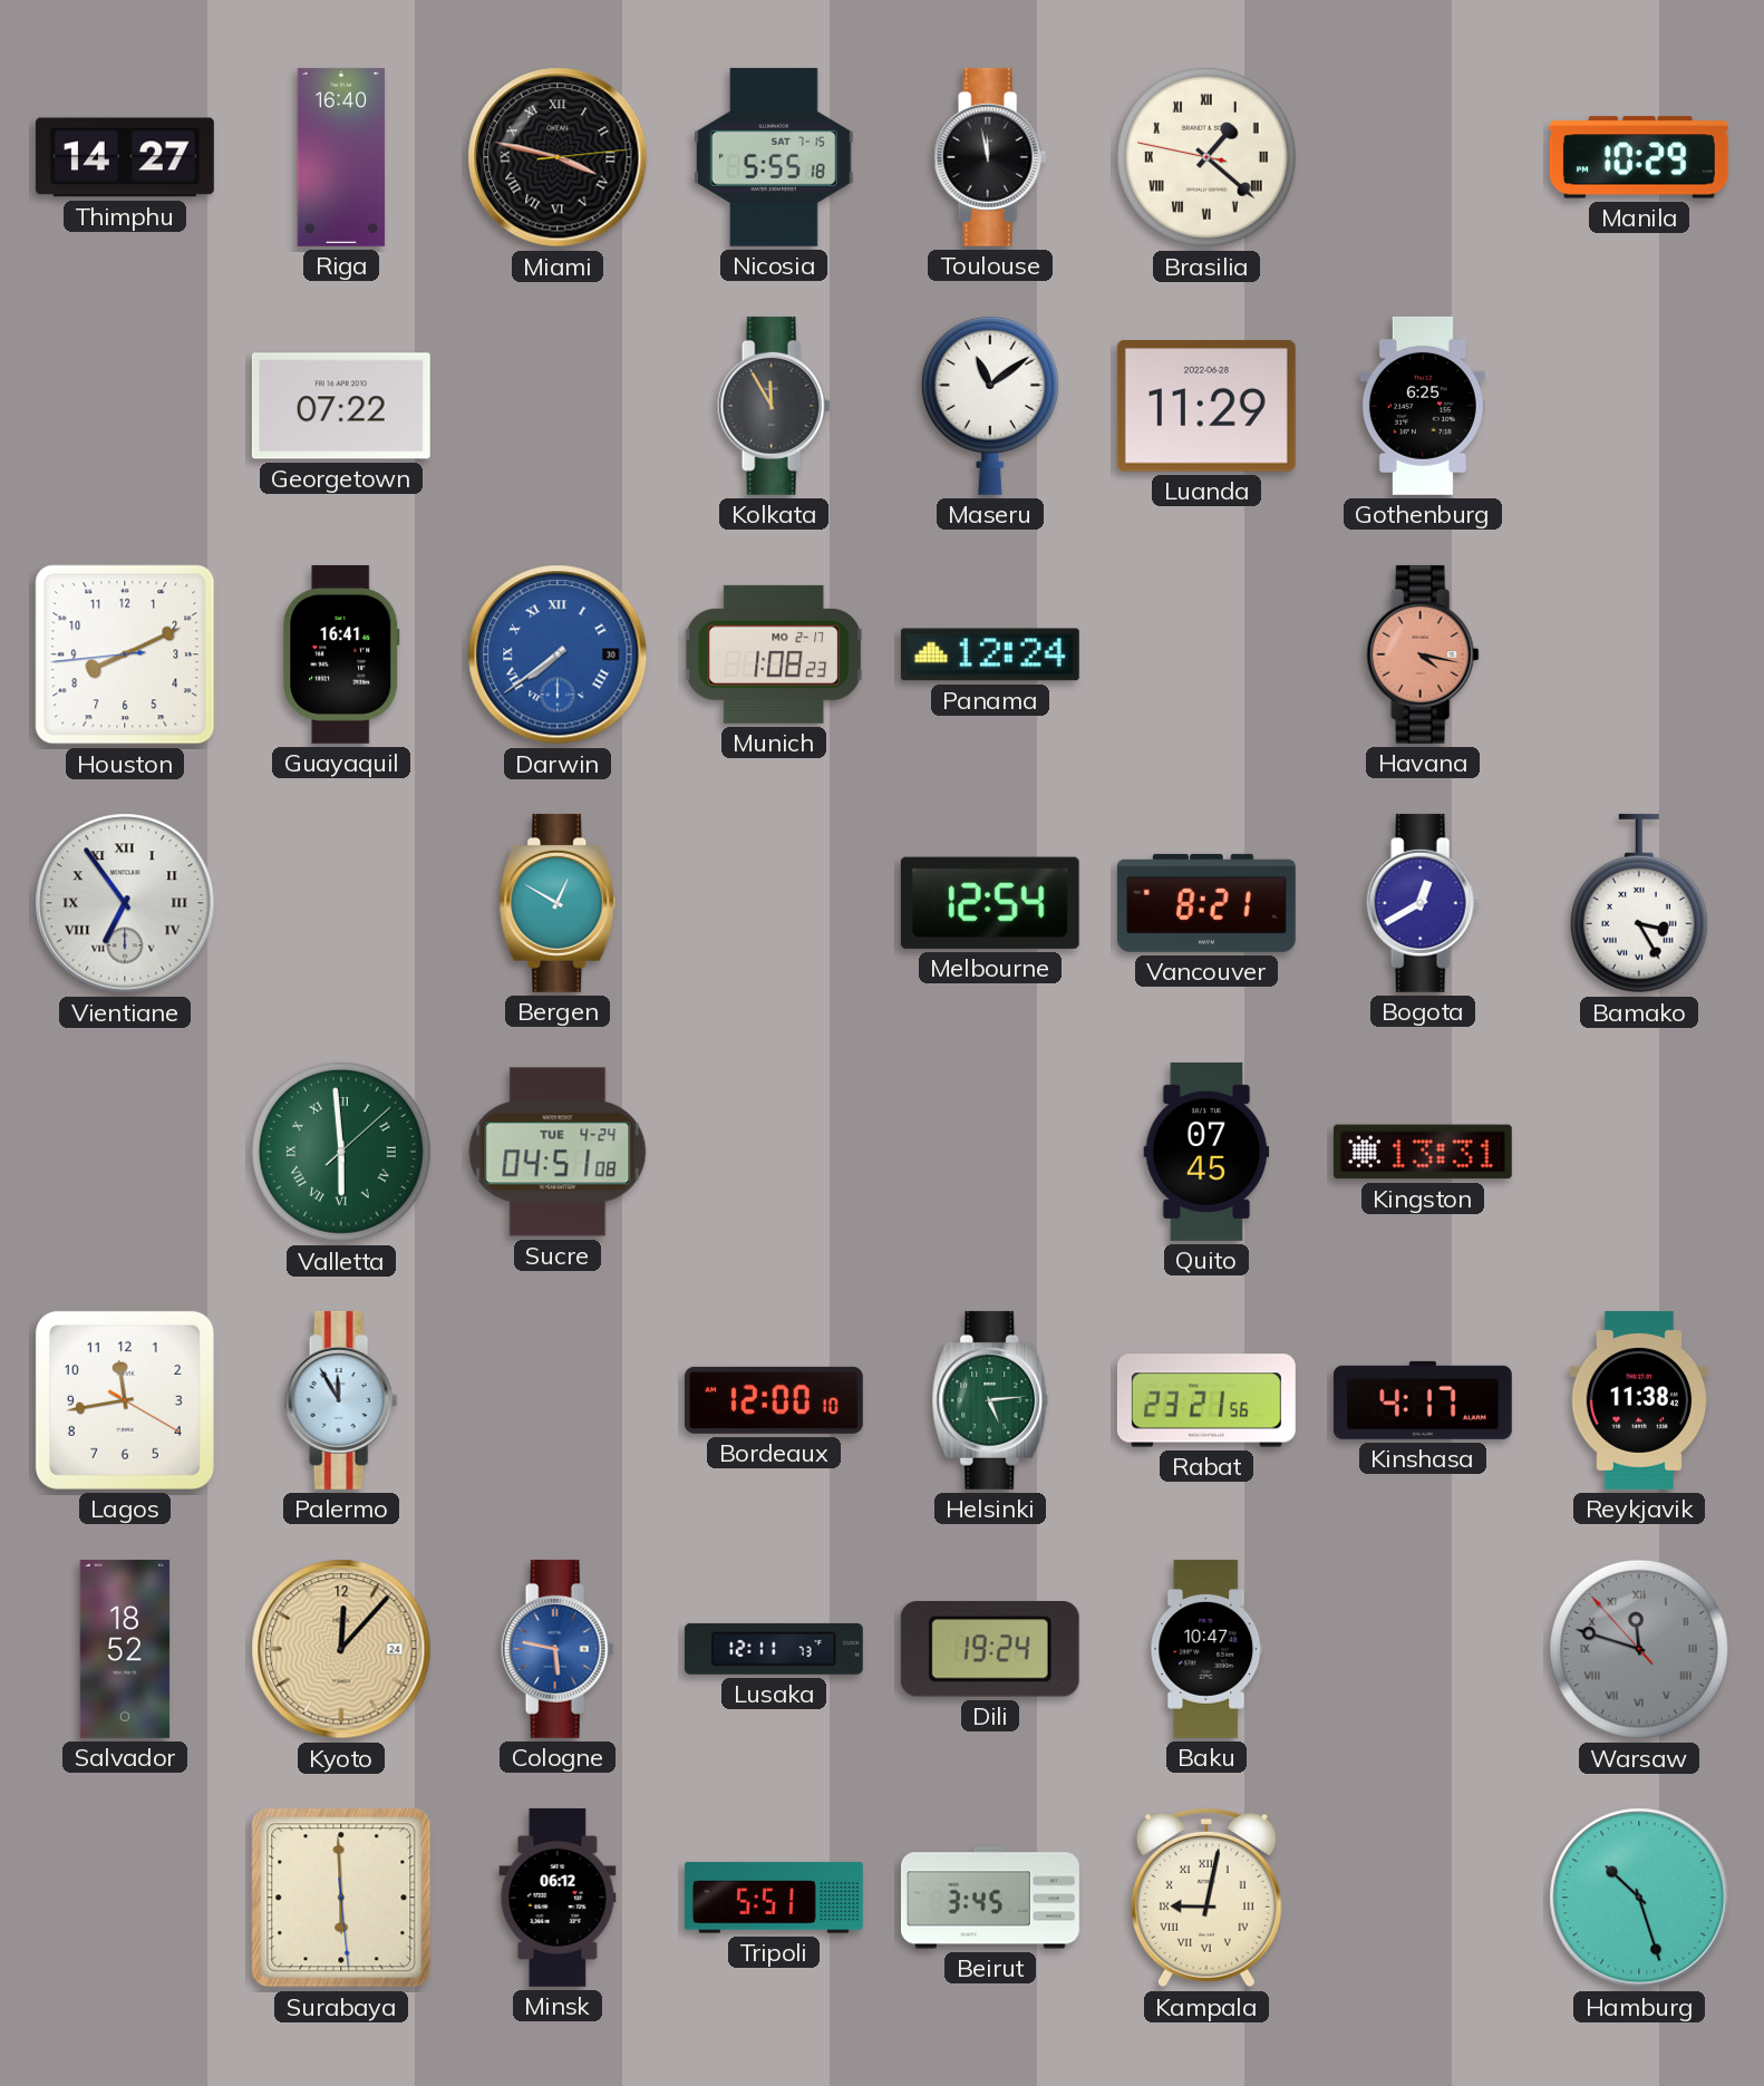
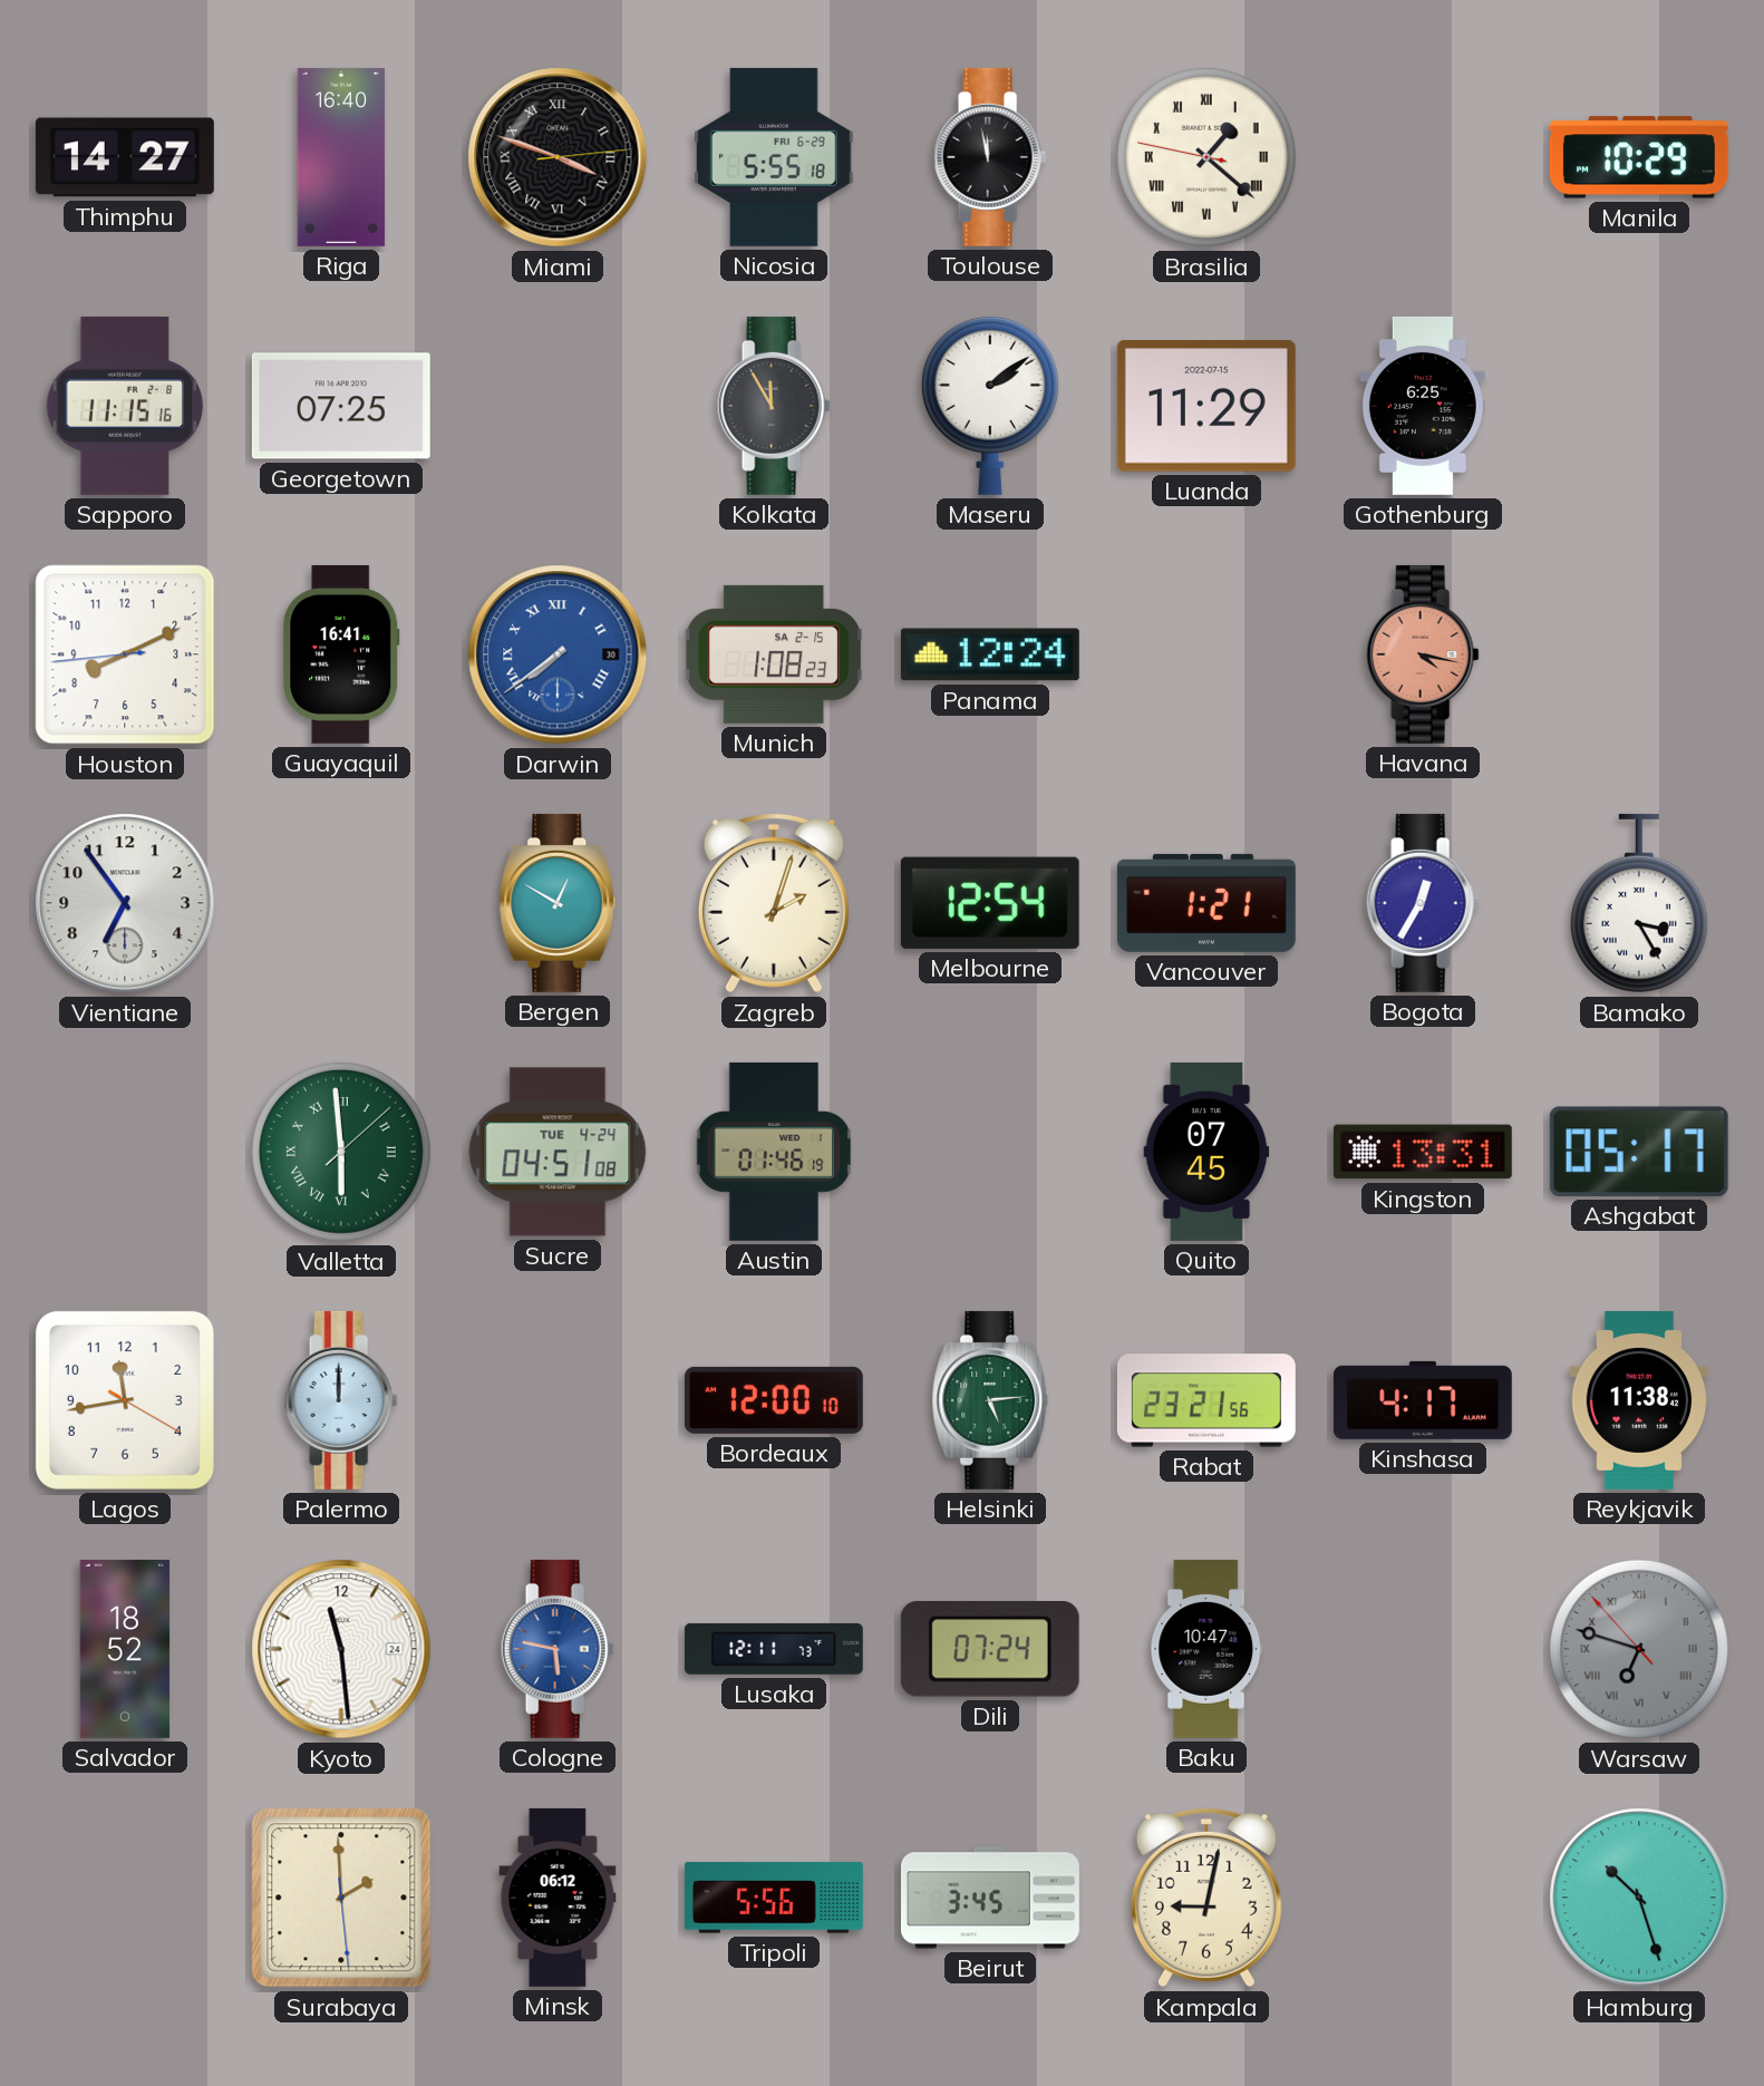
Miami: 3:47 -> 3:48 (558, 157)
Nicosia date: SAT 7-15 -> FRI 6-29 (774, 157)
Sapporo: none -> 11:15 (125, 406)
Georgetown: 07:22 -> 07:25 (341, 406)
Maseru: 11:09 -> 2:09 (990, 405)
Luanda date: 2022-06-28 -> 2022-07-15 (1206, 407)
Munich date: MO 2-17 -> SA 2-15 (774, 654)
Vientiane numerals: Roman -> Arabic (125, 903)
Zagreb: none -> 2:03 (774, 904)
Vancouver: 8:21 -> 1:21 (1206, 903)
Bogota: 12:40 -> 12:35 (1423, 903)
Austin: none -> 01:46 (774, 1152)
Ashgabat: none -> 05:17 (1639, 1152)
Palermo: 11:55 -> 12:00 (341, 1400)
Kyoto: 12:07 -> 11:29 (341, 1649)
Kyoto dial: champagne -> white (341, 1649)
Dili: 19:24 -> 07:24 (990, 1650)
Warsaw: 11:47 -> 6:47 (1639, 1649)
Surabaya: 5:59 -> 1:59 (341, 1898)
Tripoli: 5:51 -> 5:56 (774, 1898)
Kampala numerals: Roman -> Arabic (1206, 1899)
